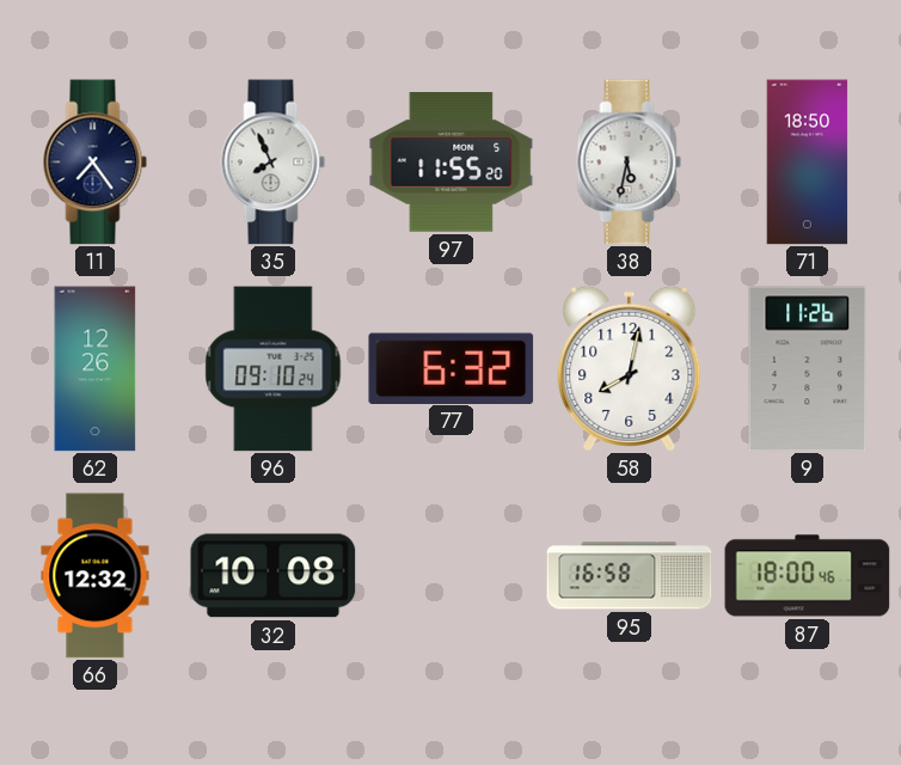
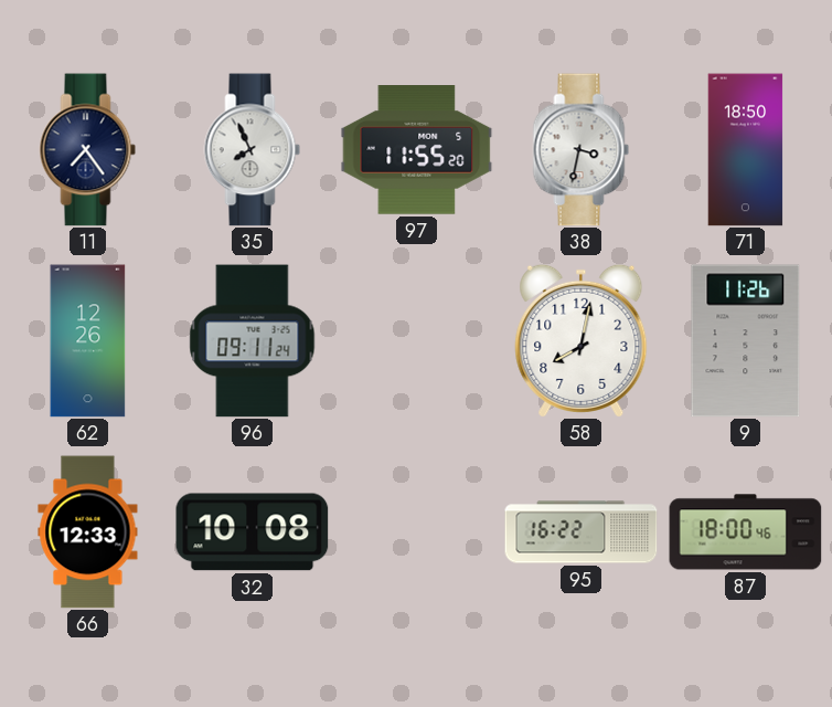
38: 5:32 -> 3:32 (582, 150)
96: 09:10 -> 09:11 (253, 341)
77: 6:32 -> none (452, 368)
66: 12:32 -> 12:33 (88, 532)
95: 16:58 -> 16:22 (582, 532)
